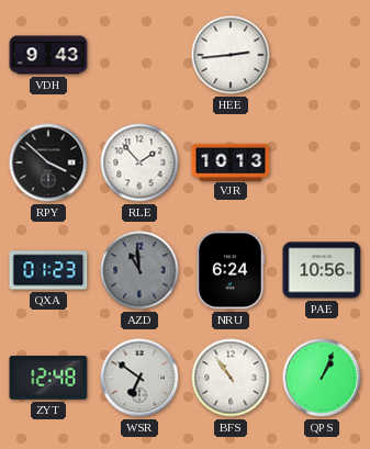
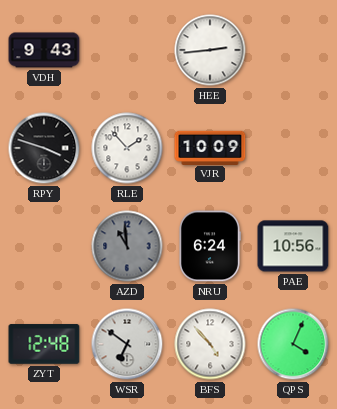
RPY: 3:52 -> 3:48 (44, 148)
VJR: 10:13 -> 10:09 (210, 147)
QXA: 01:23 -> none (48, 270)
BFS: 10:54 -> 4:53 (210, 344)
QPS: 1:04 -> 4:04 (293, 344)
